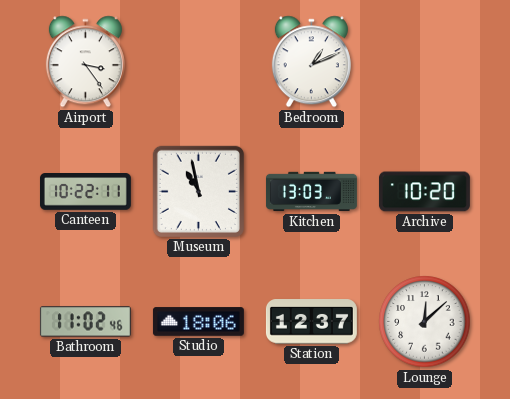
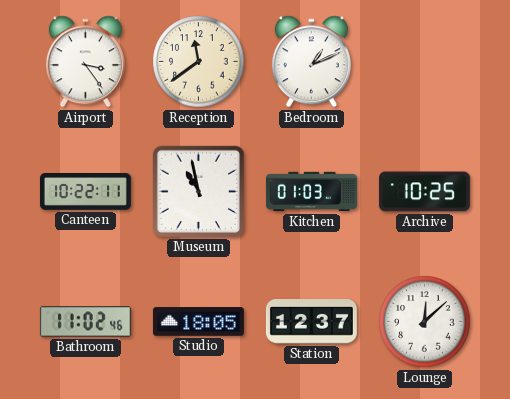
Reception: none -> 11:39 (199, 62)
Kitchen: 13:03 -> 01:03 (311, 192)
Archive: 10:20 -> 10:25 (424, 192)
Studio: 18:06 -> 18:05 (198, 322)
